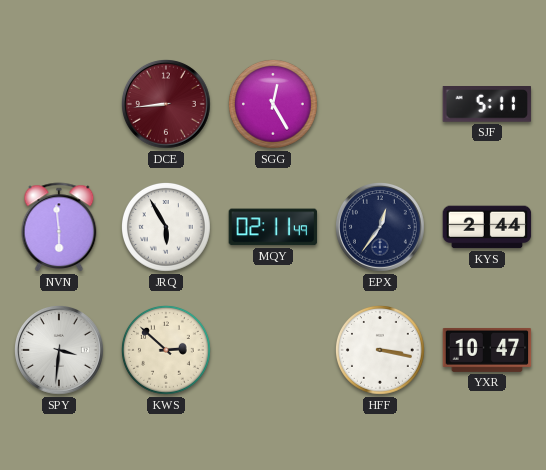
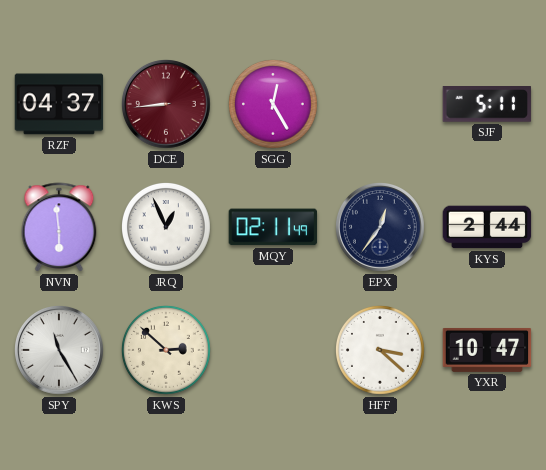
RZF: none -> 04:37 (59, 104)
JRQ: 5:55 -> 12:56 (167, 228)
SPY: 3:31 -> 11:25 (60, 351)
HFF: 3:17 -> 3:22 (381, 351)
